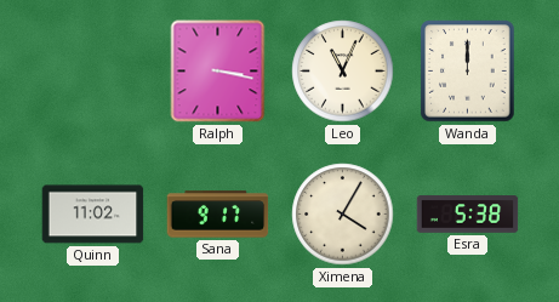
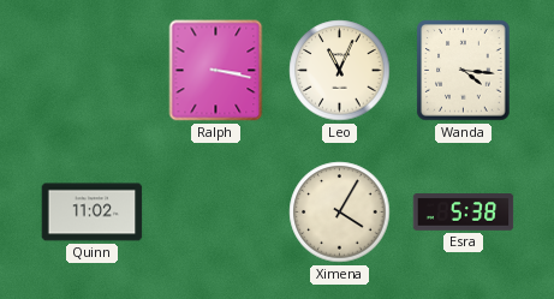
Wanda: 12:00 -> 4:16 (464, 71)
Sana: 9:17 -> none (218, 215)
